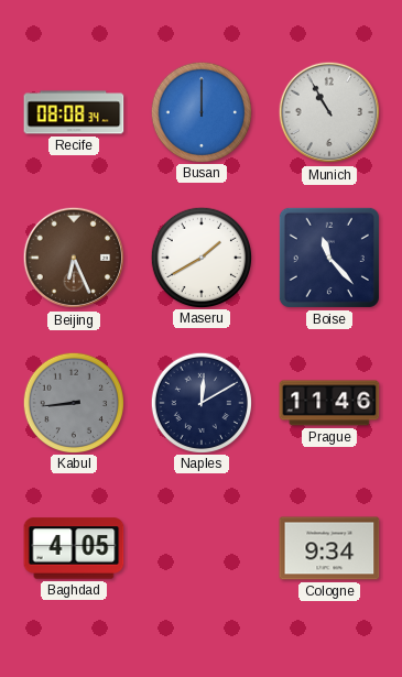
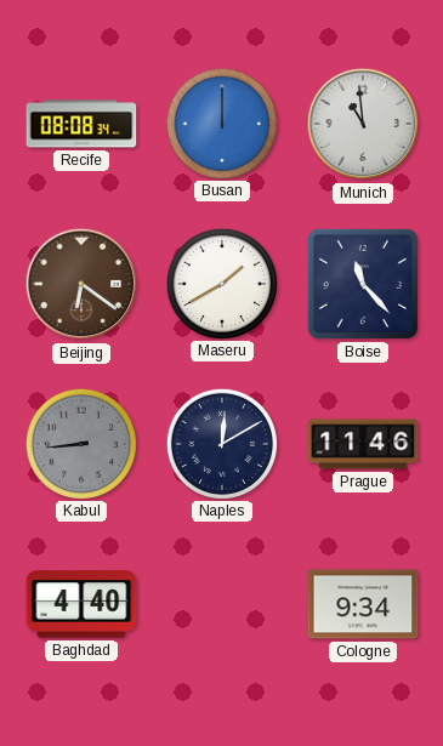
Munich: 10:55 -> 10:59 (363, 124)
Beijing: 6:26 -> 6:21 (81, 284)
Baghdad: 4:05 -> 4:40 (81, 604)
